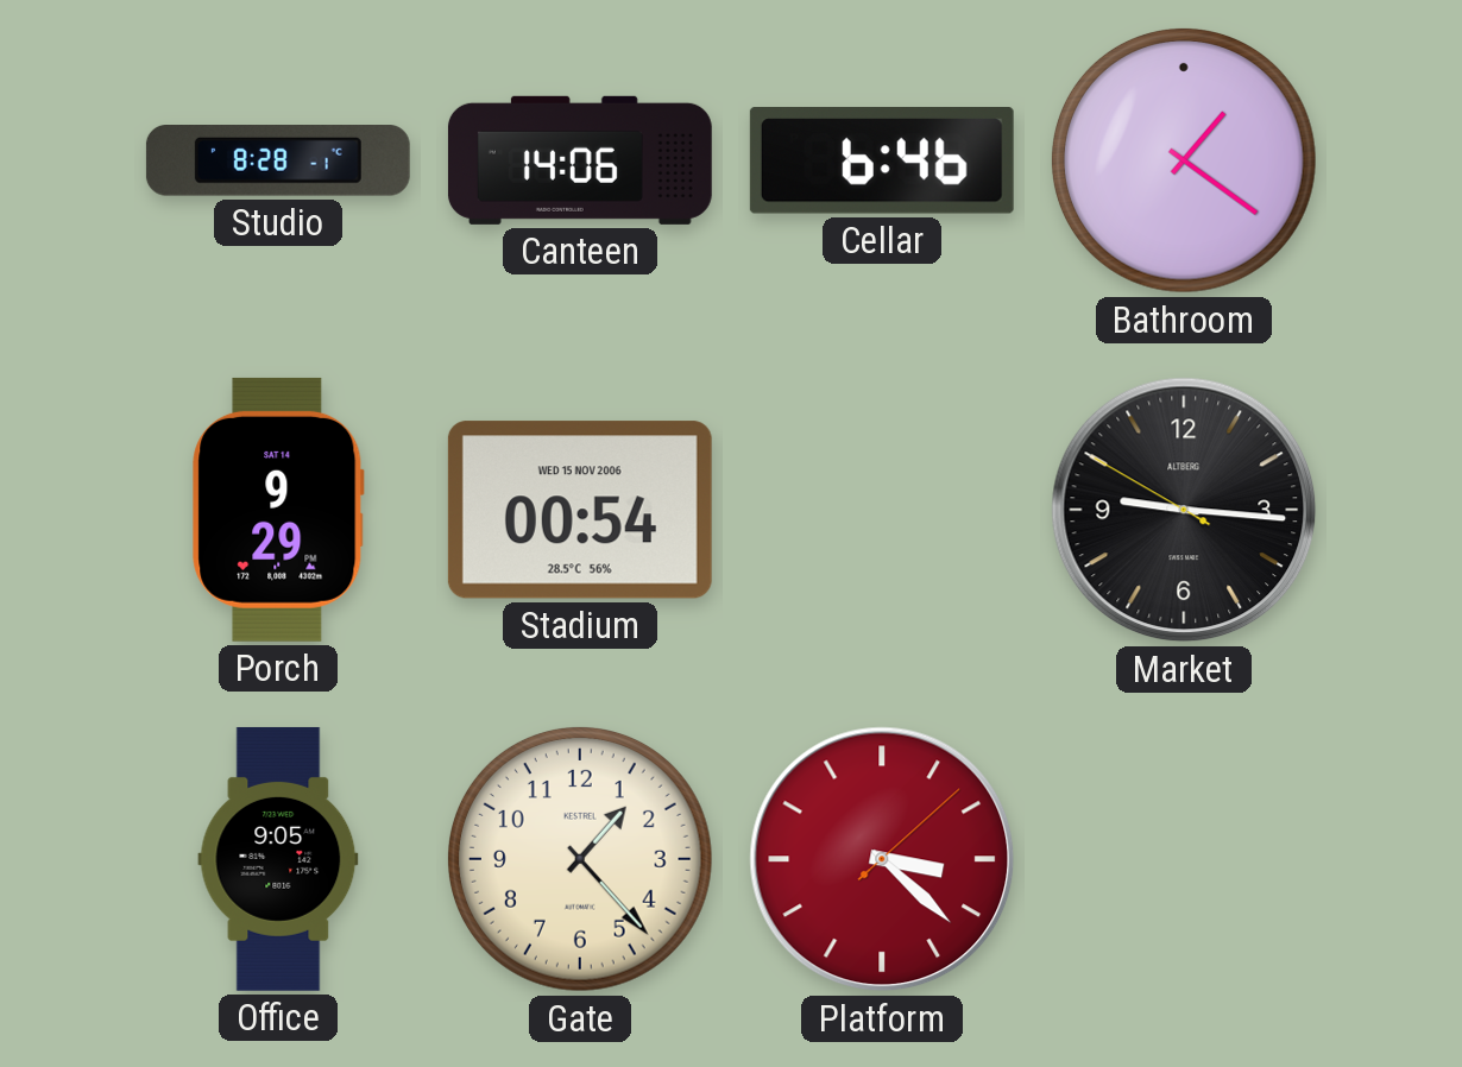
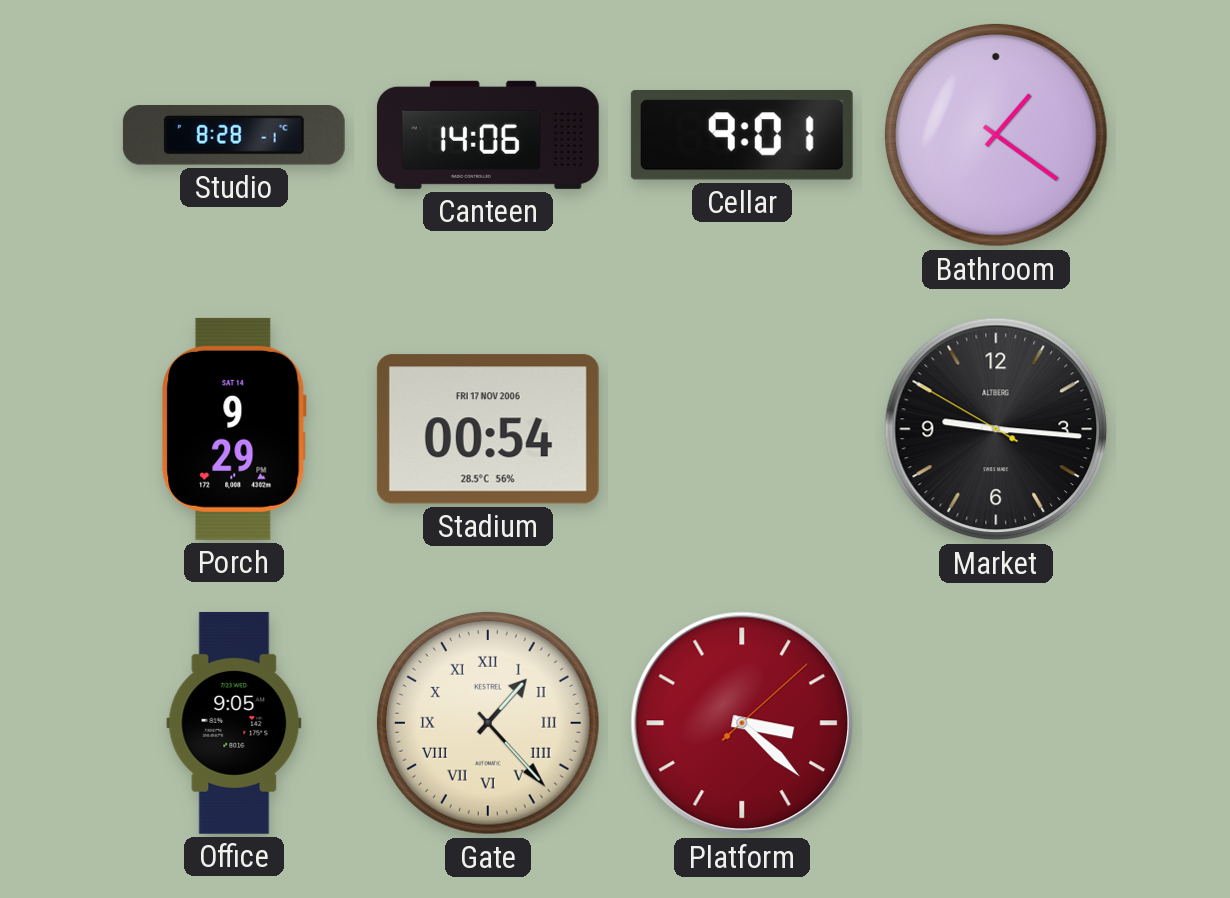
Cellar: 6:46 -> 9:01 (742, 136)
Stadium date: WED 15 NOV 2006 -> FRI 17 NOV 2006 (488, 429)
Gate numerals: Arabic -> Roman (488, 723)
